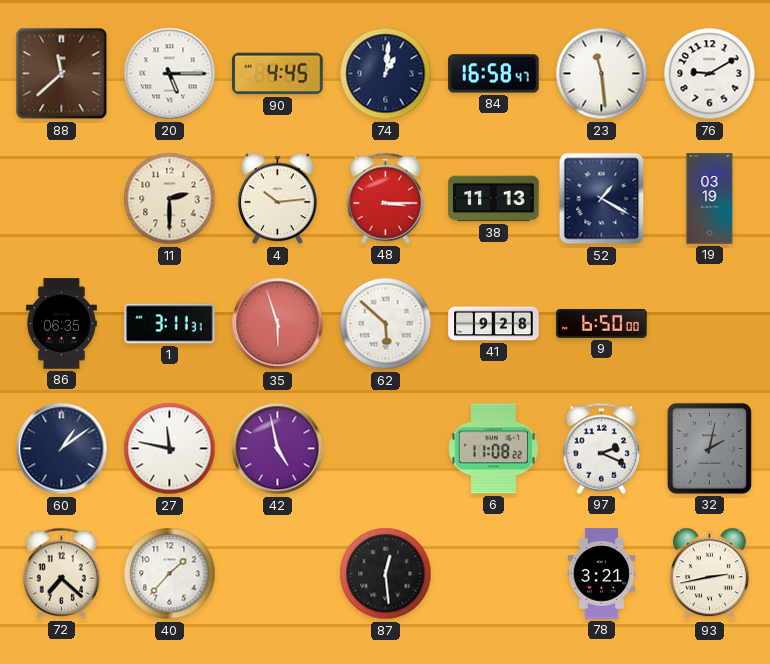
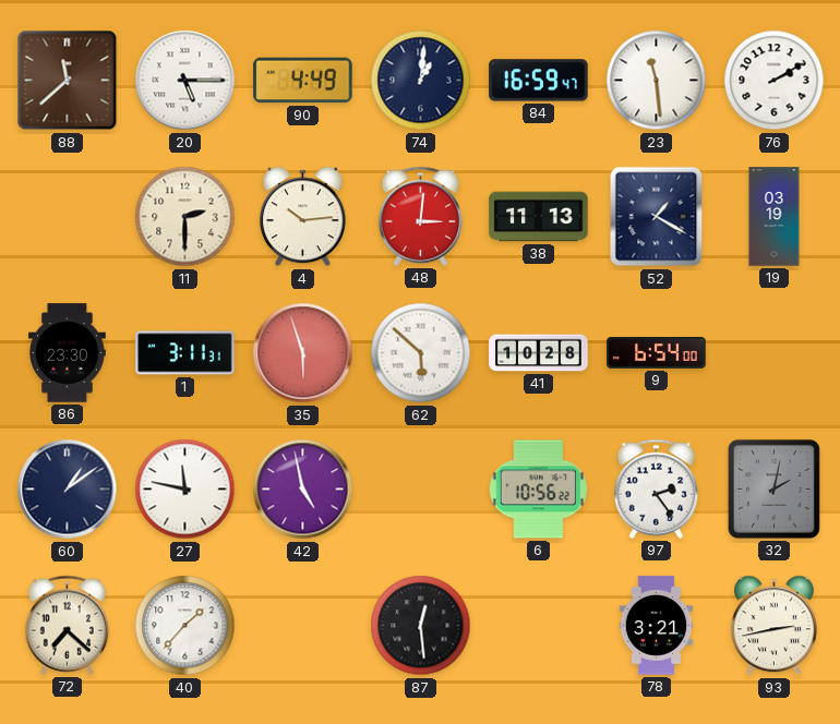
90: 4:45 -> 4:49 (303, 81)
84: 16:58 -> 16:59 (539, 81)
76: 9:10 -> 2:10 (775, 81)
48: 3:15 -> 3:01 (421, 216)
86: 06:35 -> 23:30 (67, 353)
41: 9:28 -> 10:28 (539, 353)
9: 6:50 -> 6:54 (657, 353)
6: 11:08 -> 10:56 (538, 490)
97: 2:19 -> 2:24 (657, 488)
